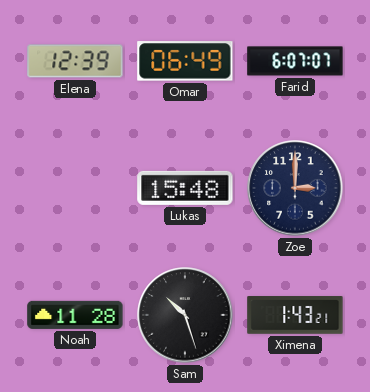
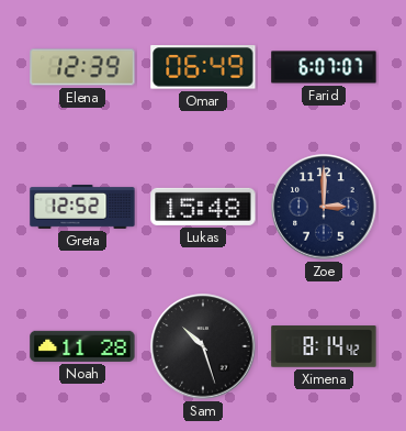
Greta: none -> 12:52 (82, 208)
Ximena: 1:43 -> 8:14 (324, 346)
